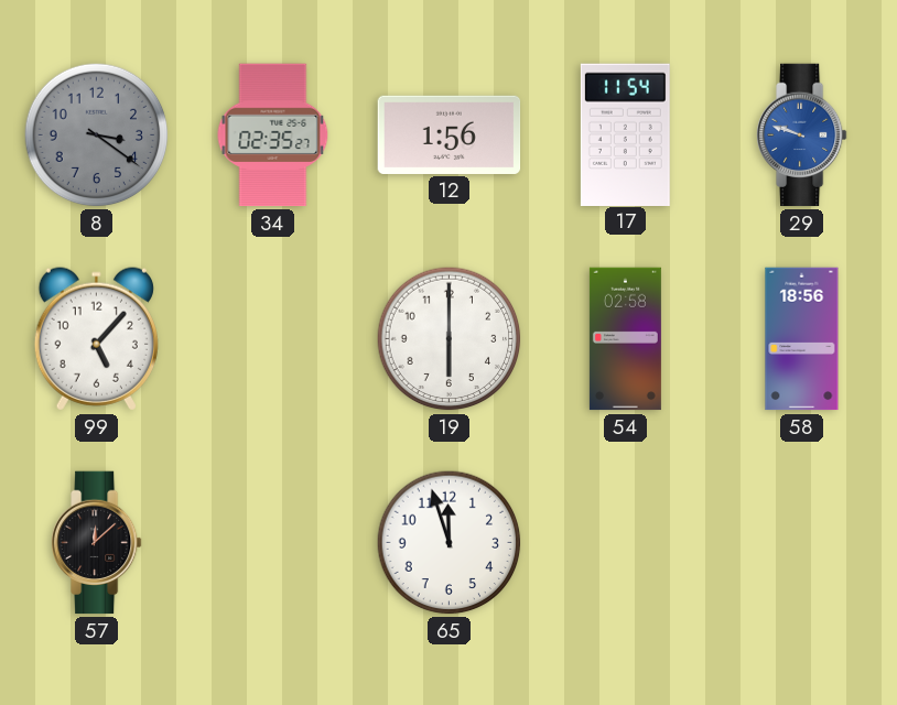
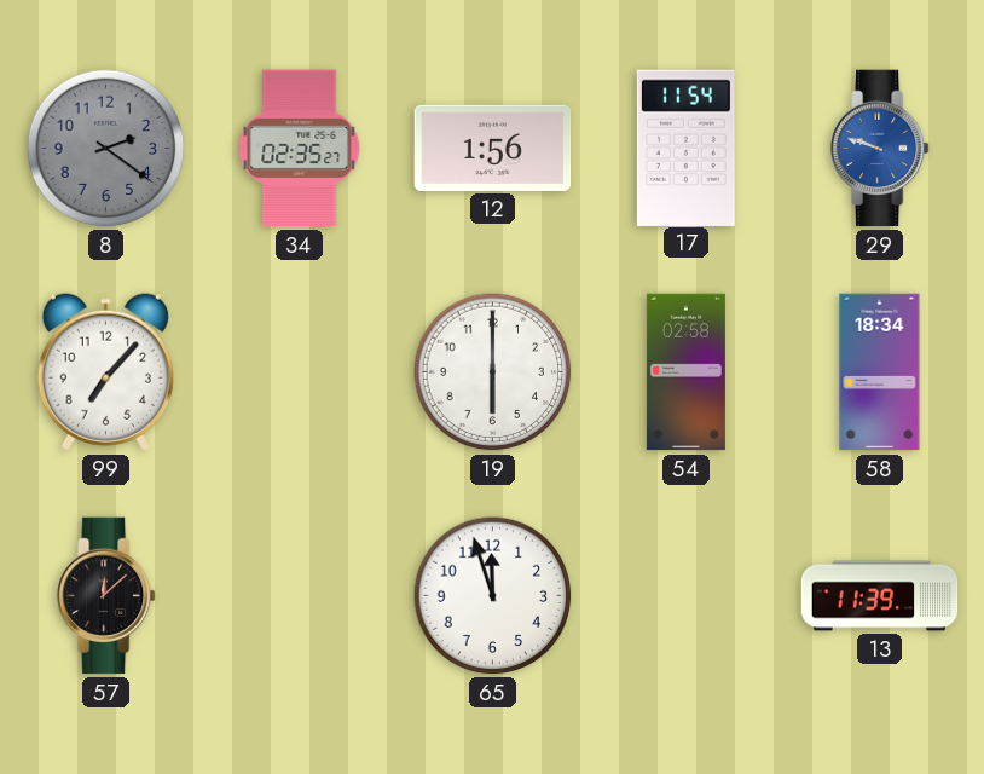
8: 3:21 -> 2:21 (106, 149)
99: 5:07 -> 7:07 (105, 372)
58: 18:56 -> 18:34 (880, 372)
13: none -> 11:39 (880, 596)
